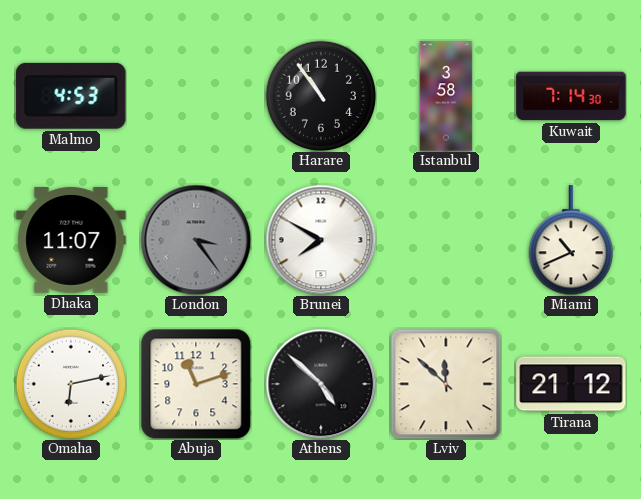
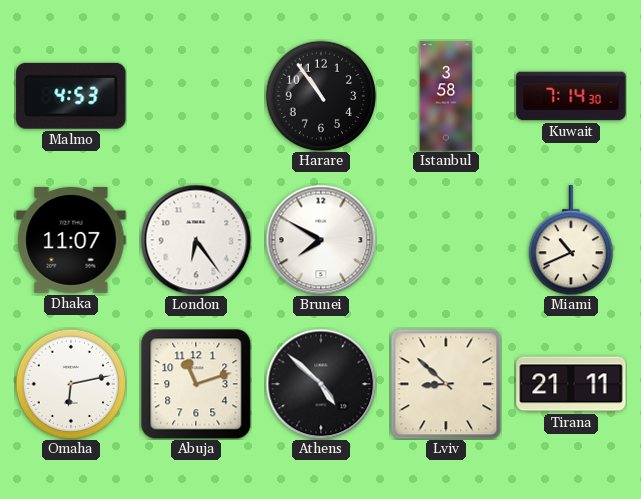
London: 3:24 -> 6:24 (196, 240)
London dial: grey -> white (196, 240)
Lviv: 11:52 -> 8:52 (446, 384)
Tirana: 21:12 -> 21:11 (571, 384)
